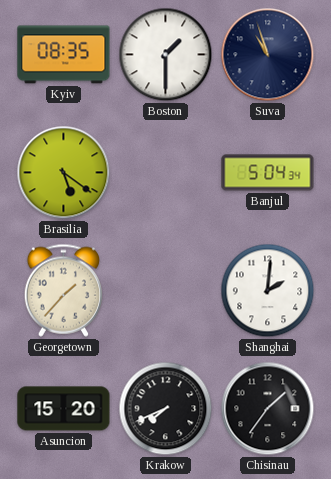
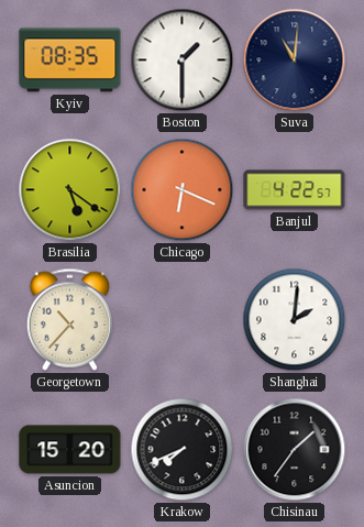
Suva: 10:57 -> 11:01 (295, 61)
Chicago: none -> 6:19 (183, 190)
Banjul: 5:04 -> 4:22 (295, 190)
Georgetown: 1:37 -> 10:37 (69, 319)
